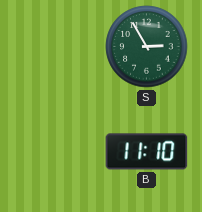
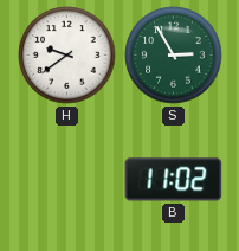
H: none -> 9:39 (67, 56)
B: 11:10 -> 11:02 (174, 180)
